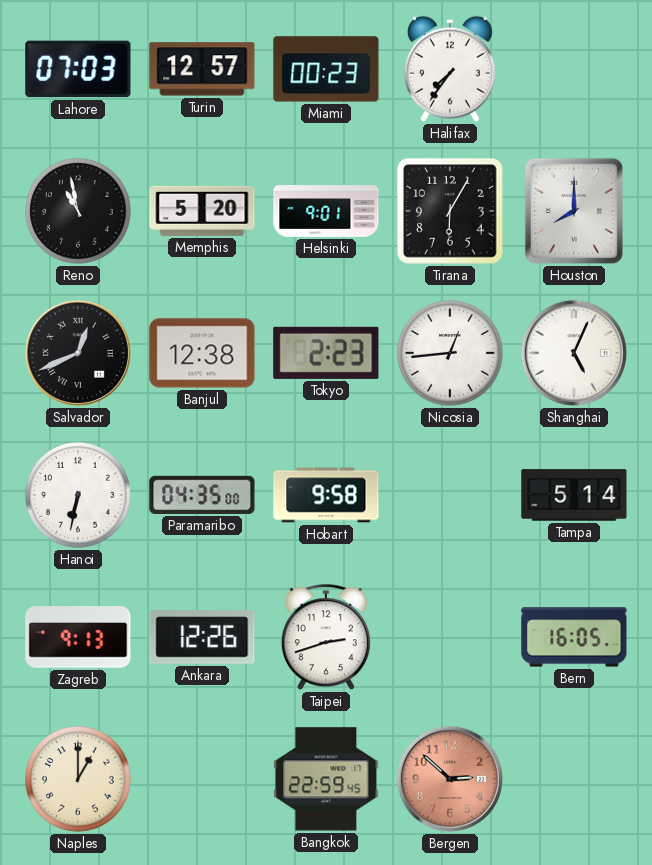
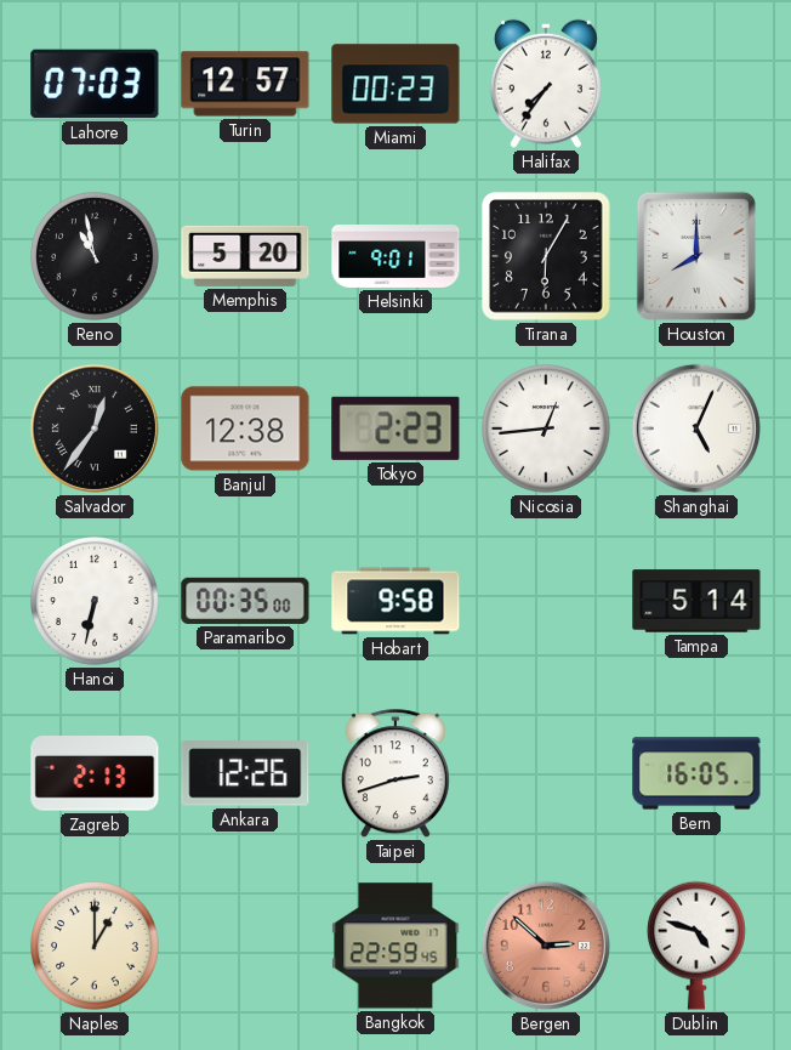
Salvador: 12:41 -> 12:36 (95, 428)
Paramaribo: 04:35 -> 00:35 (245, 601)
Zagreb: 9:13 -> 2:13 (95, 773)
Dublin: none -> 4:48 (696, 946)
